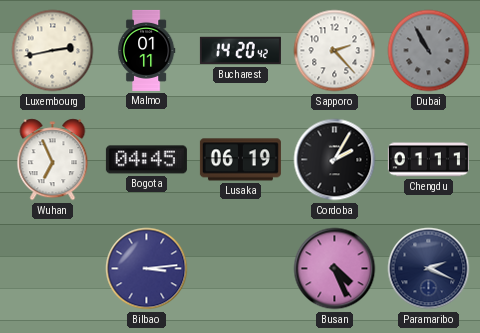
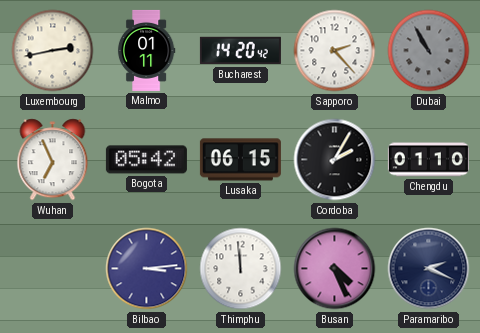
Bogota: 04:45 -> 05:42 (146, 160)
Lusaka: 06:19 -> 06:15 (240, 160)
Chengdu: 01:11 -> 01:10 (428, 160)
Thimphu: none -> 11:59 (241, 269)
